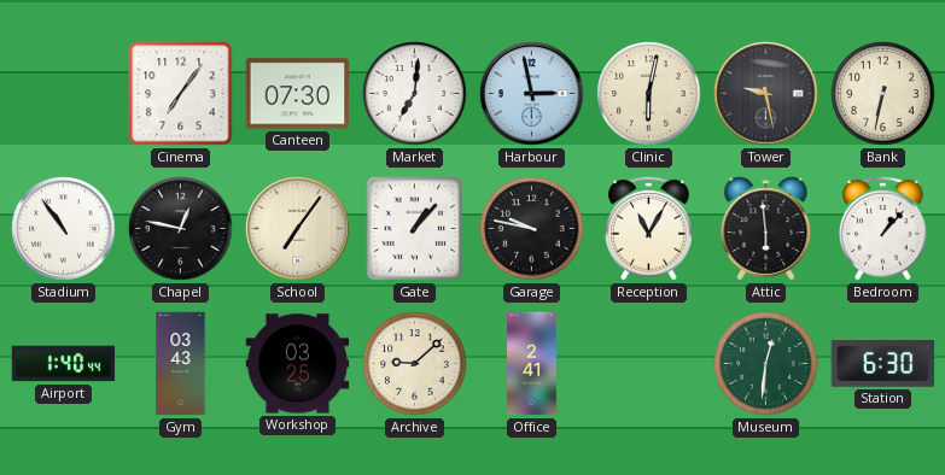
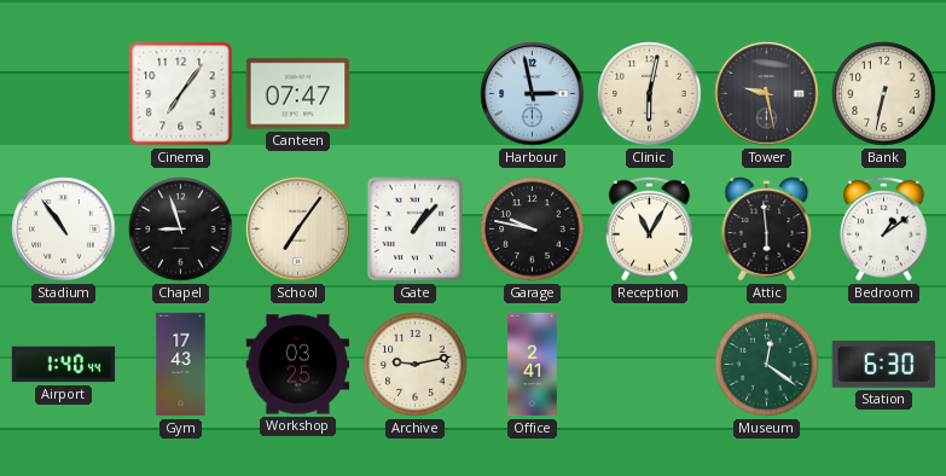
Canteen: 07:30 -> 07:47 (298, 94)
Market: 7:01 -> none (415, 94)
Chapel: 12:47 -> 8:57 (181, 230)
Bedroom: 1:07 -> 1:09 (884, 228)
Gym: 03:43 -> 17:43 (181, 365)
Archive: 9:08 -> 9:13 (416, 365)
Museum: 12:31 -> 12:21 (767, 365)
